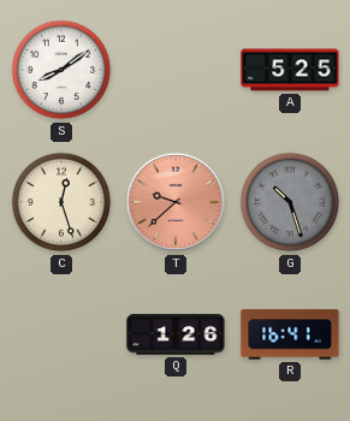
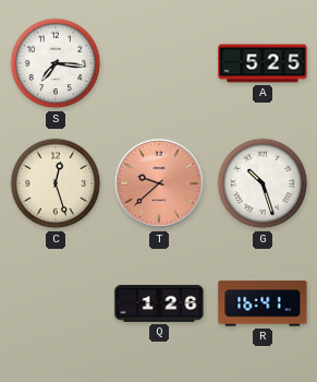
S: 8:09 -> 7:16 (56, 63)
G dial: grey -> white (263, 183)
